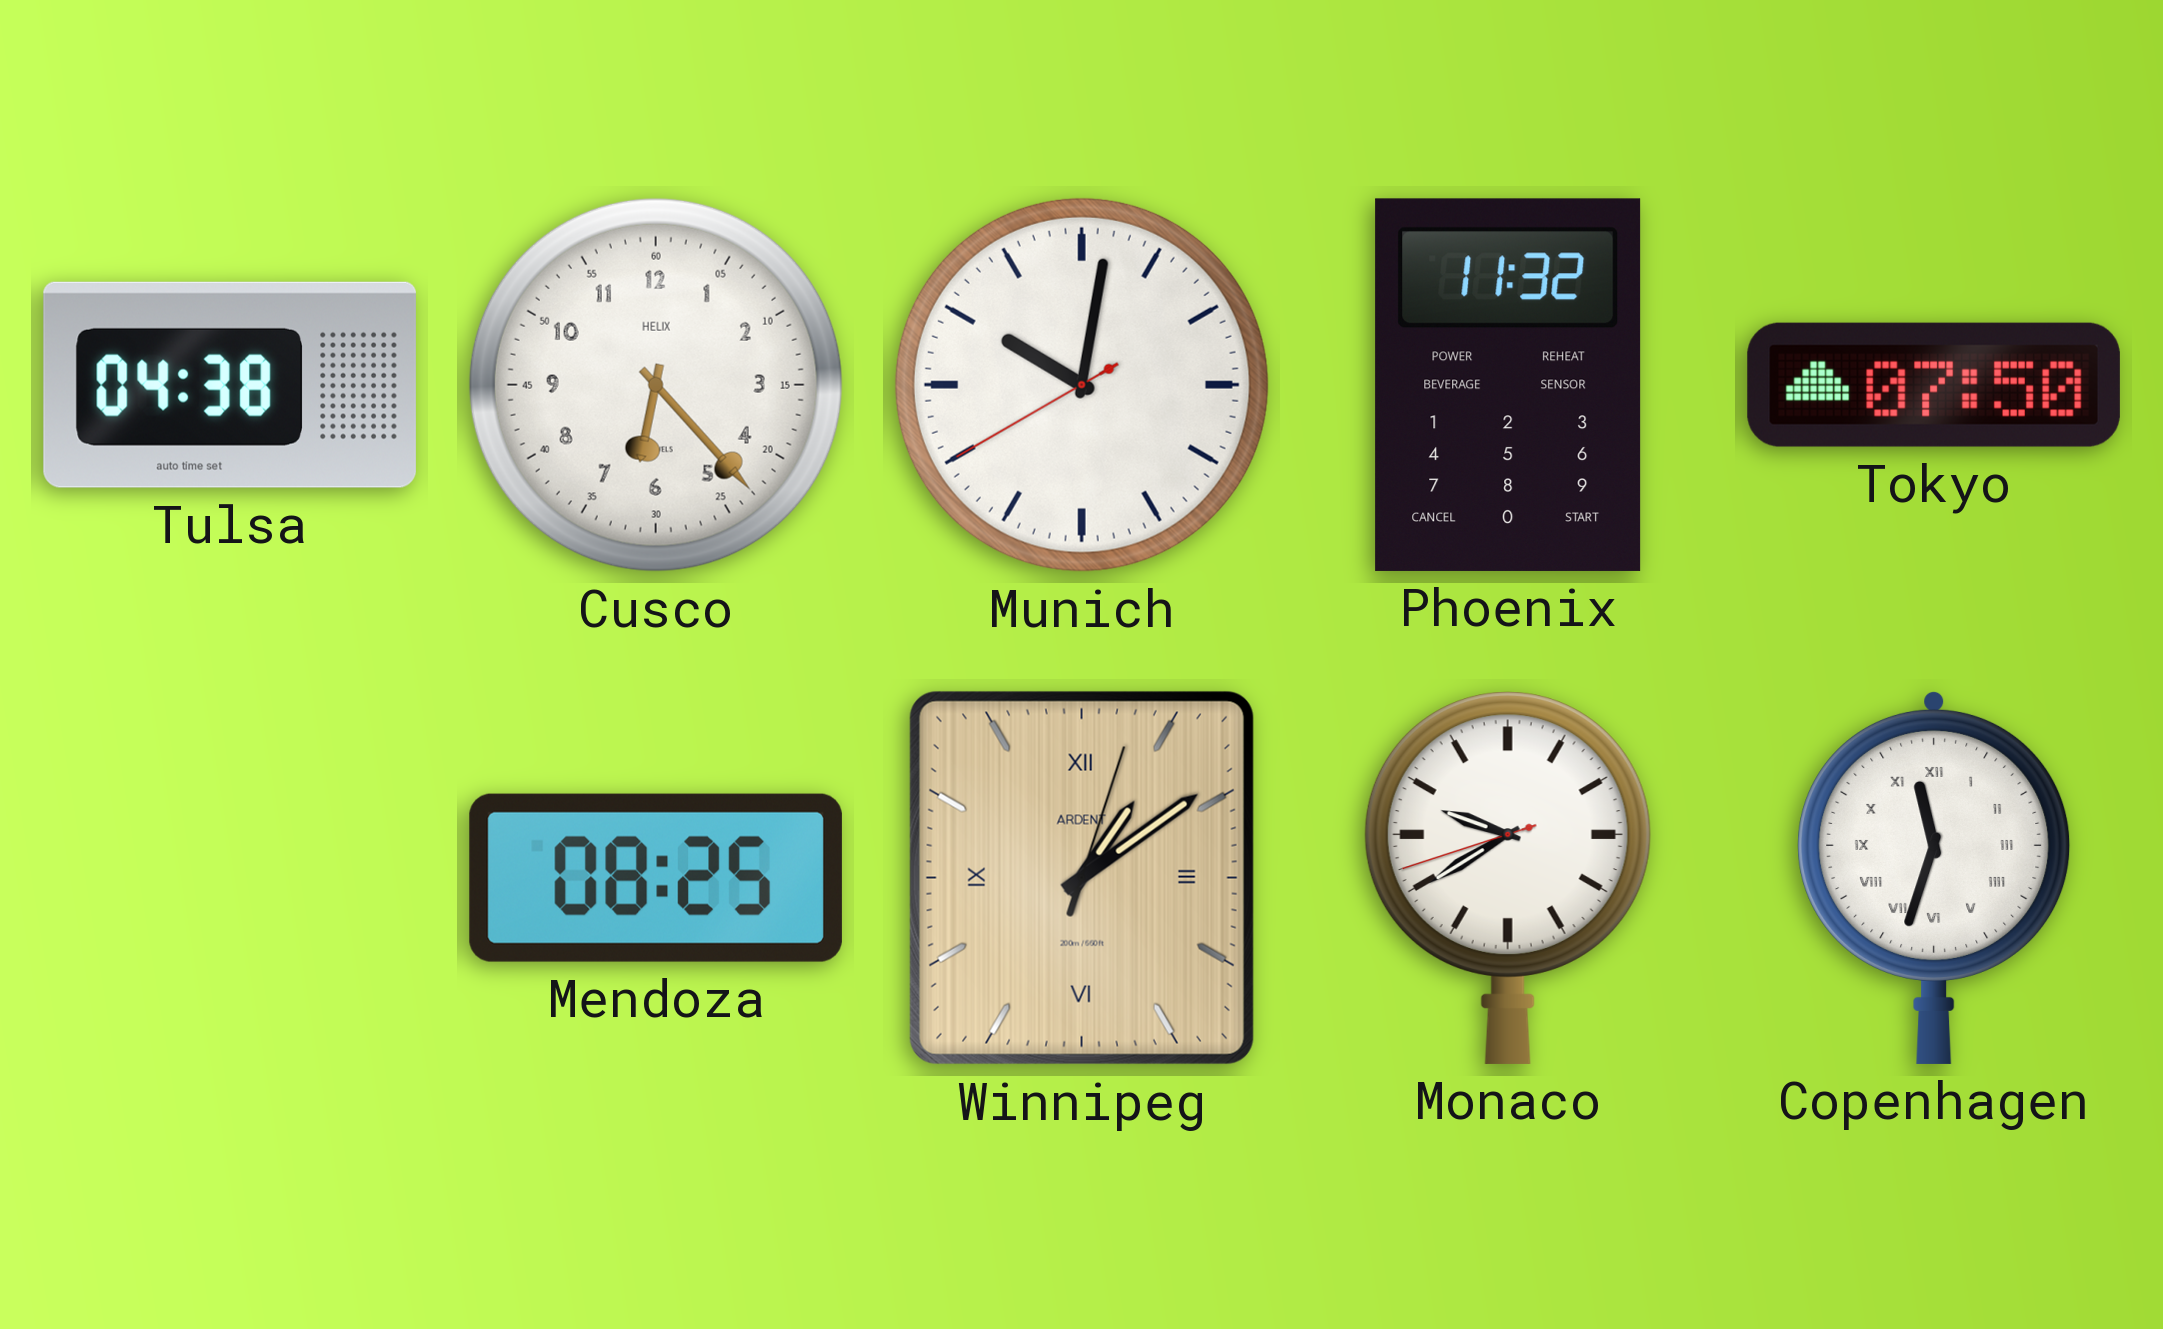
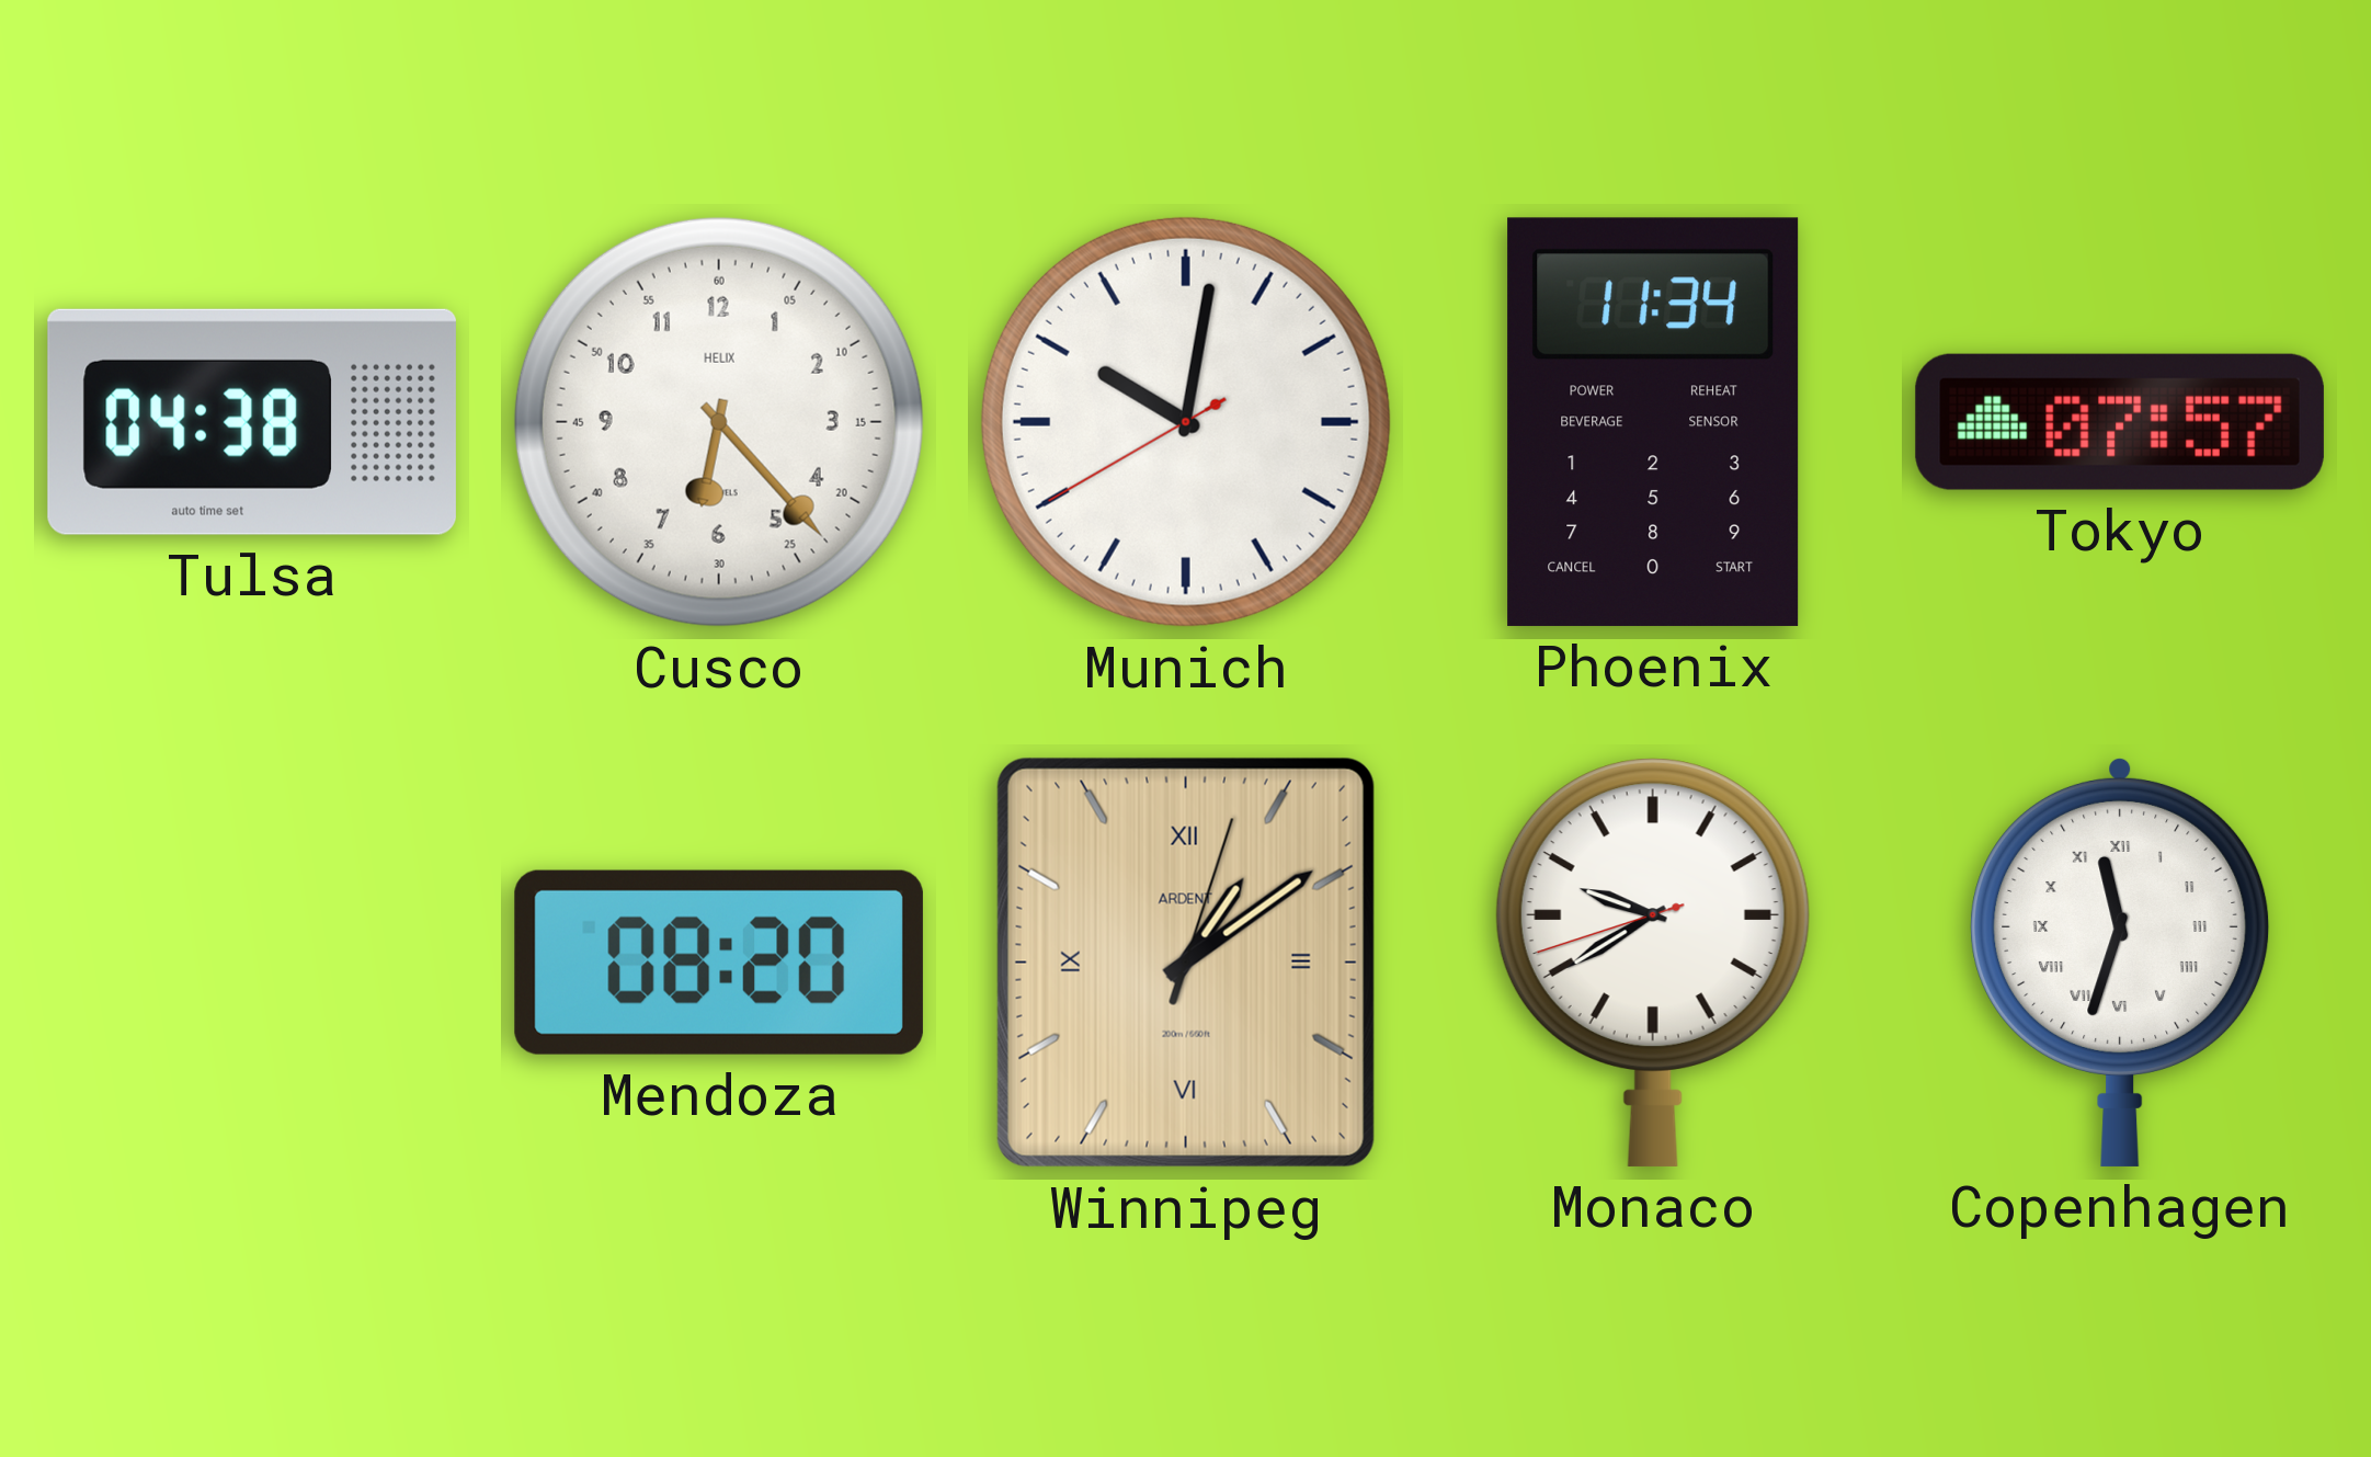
Phoenix: 11:32 -> 11:34 (1653, 422)
Tokyo: 07:50 -> 07:57 (2120, 422)
Mendoza: 08:25 -> 08:20 (719, 963)
